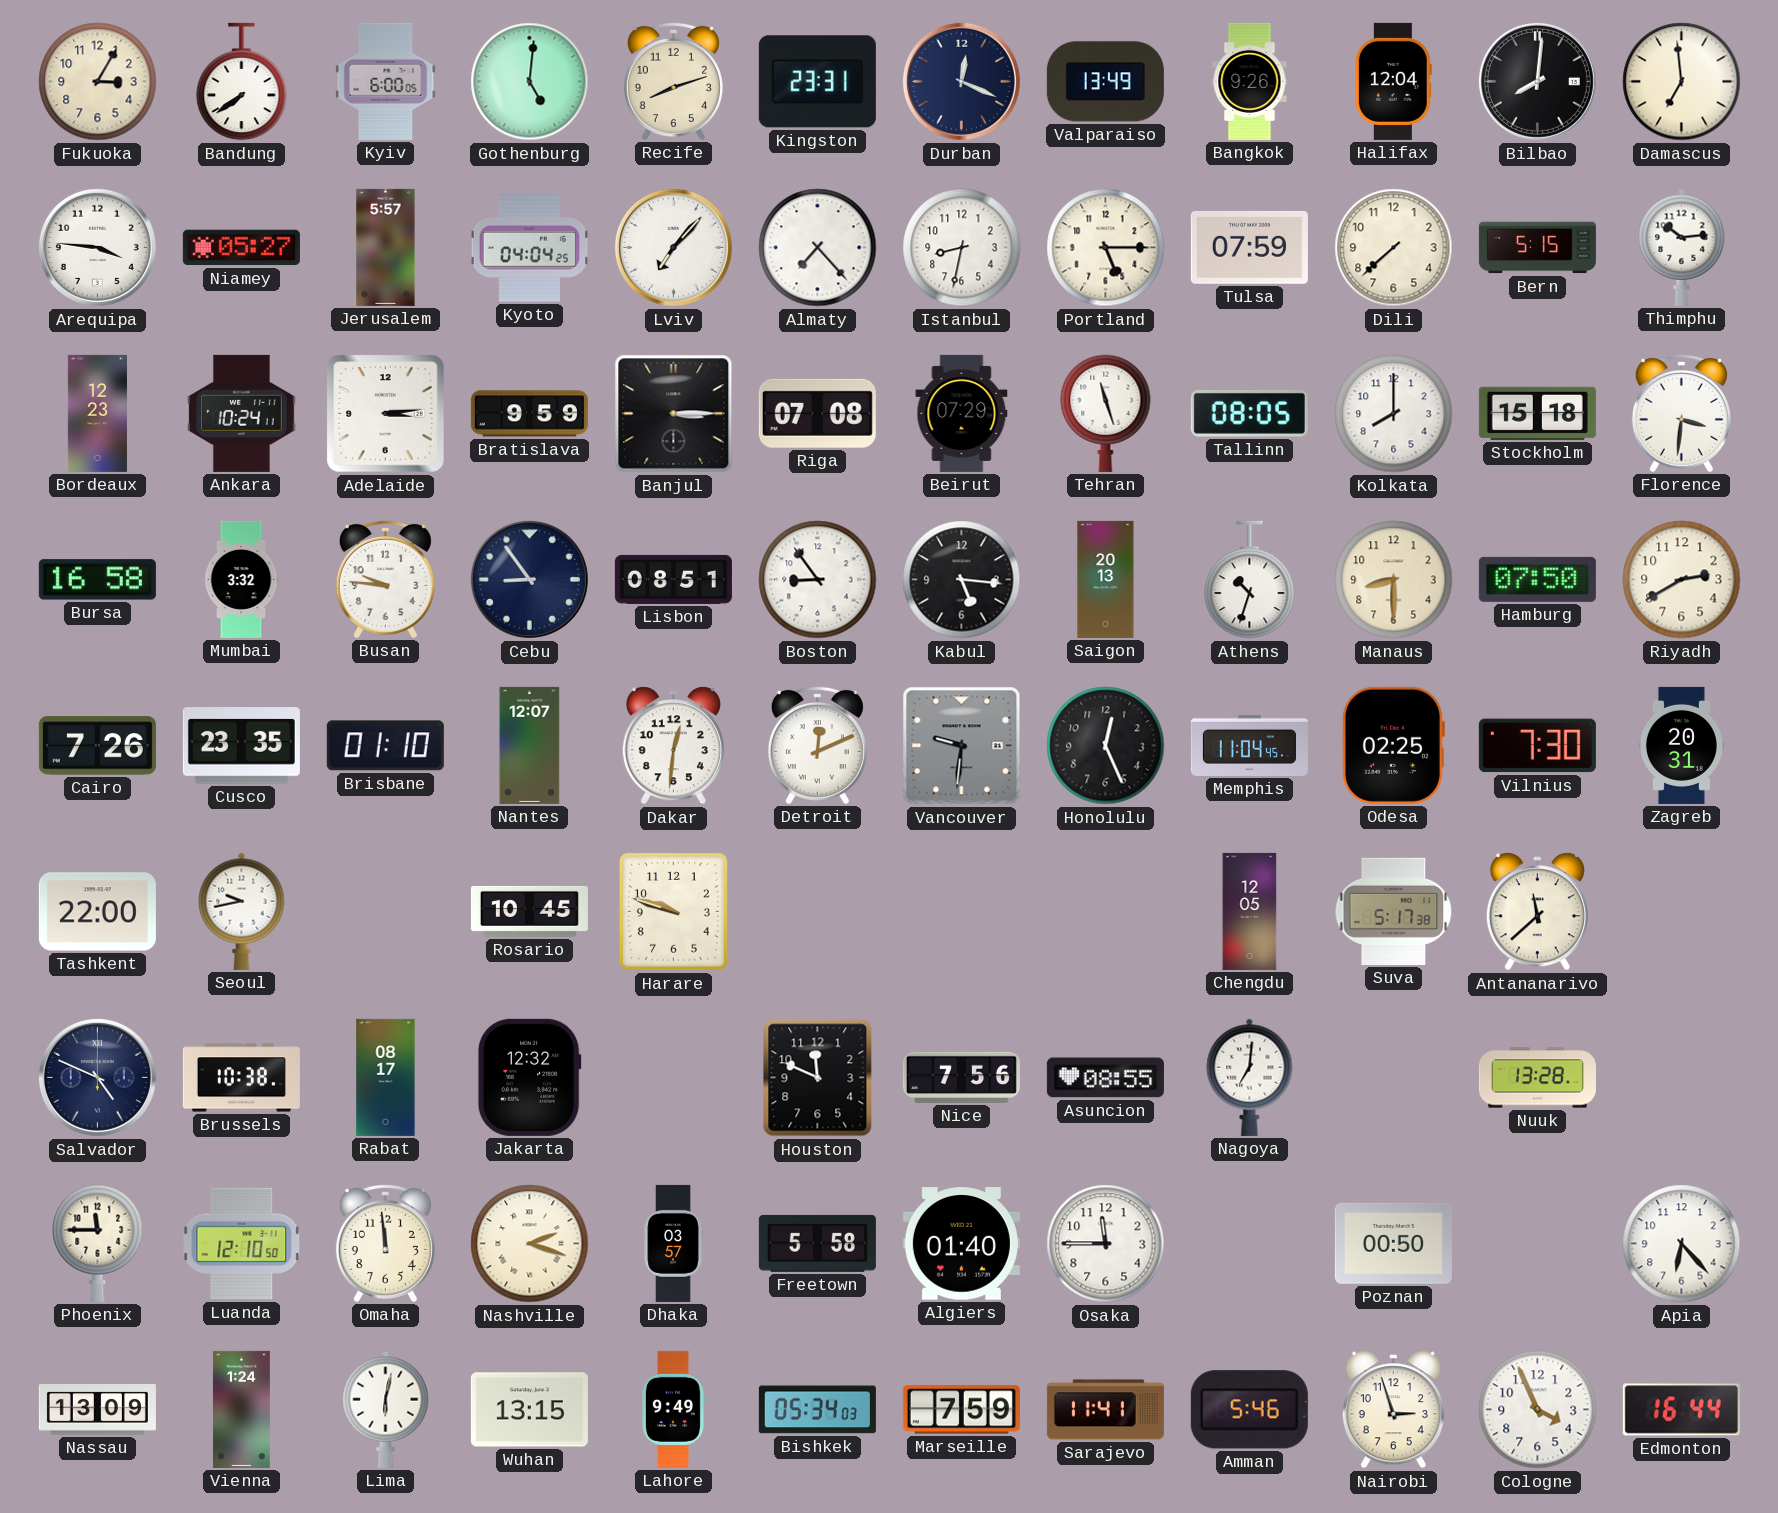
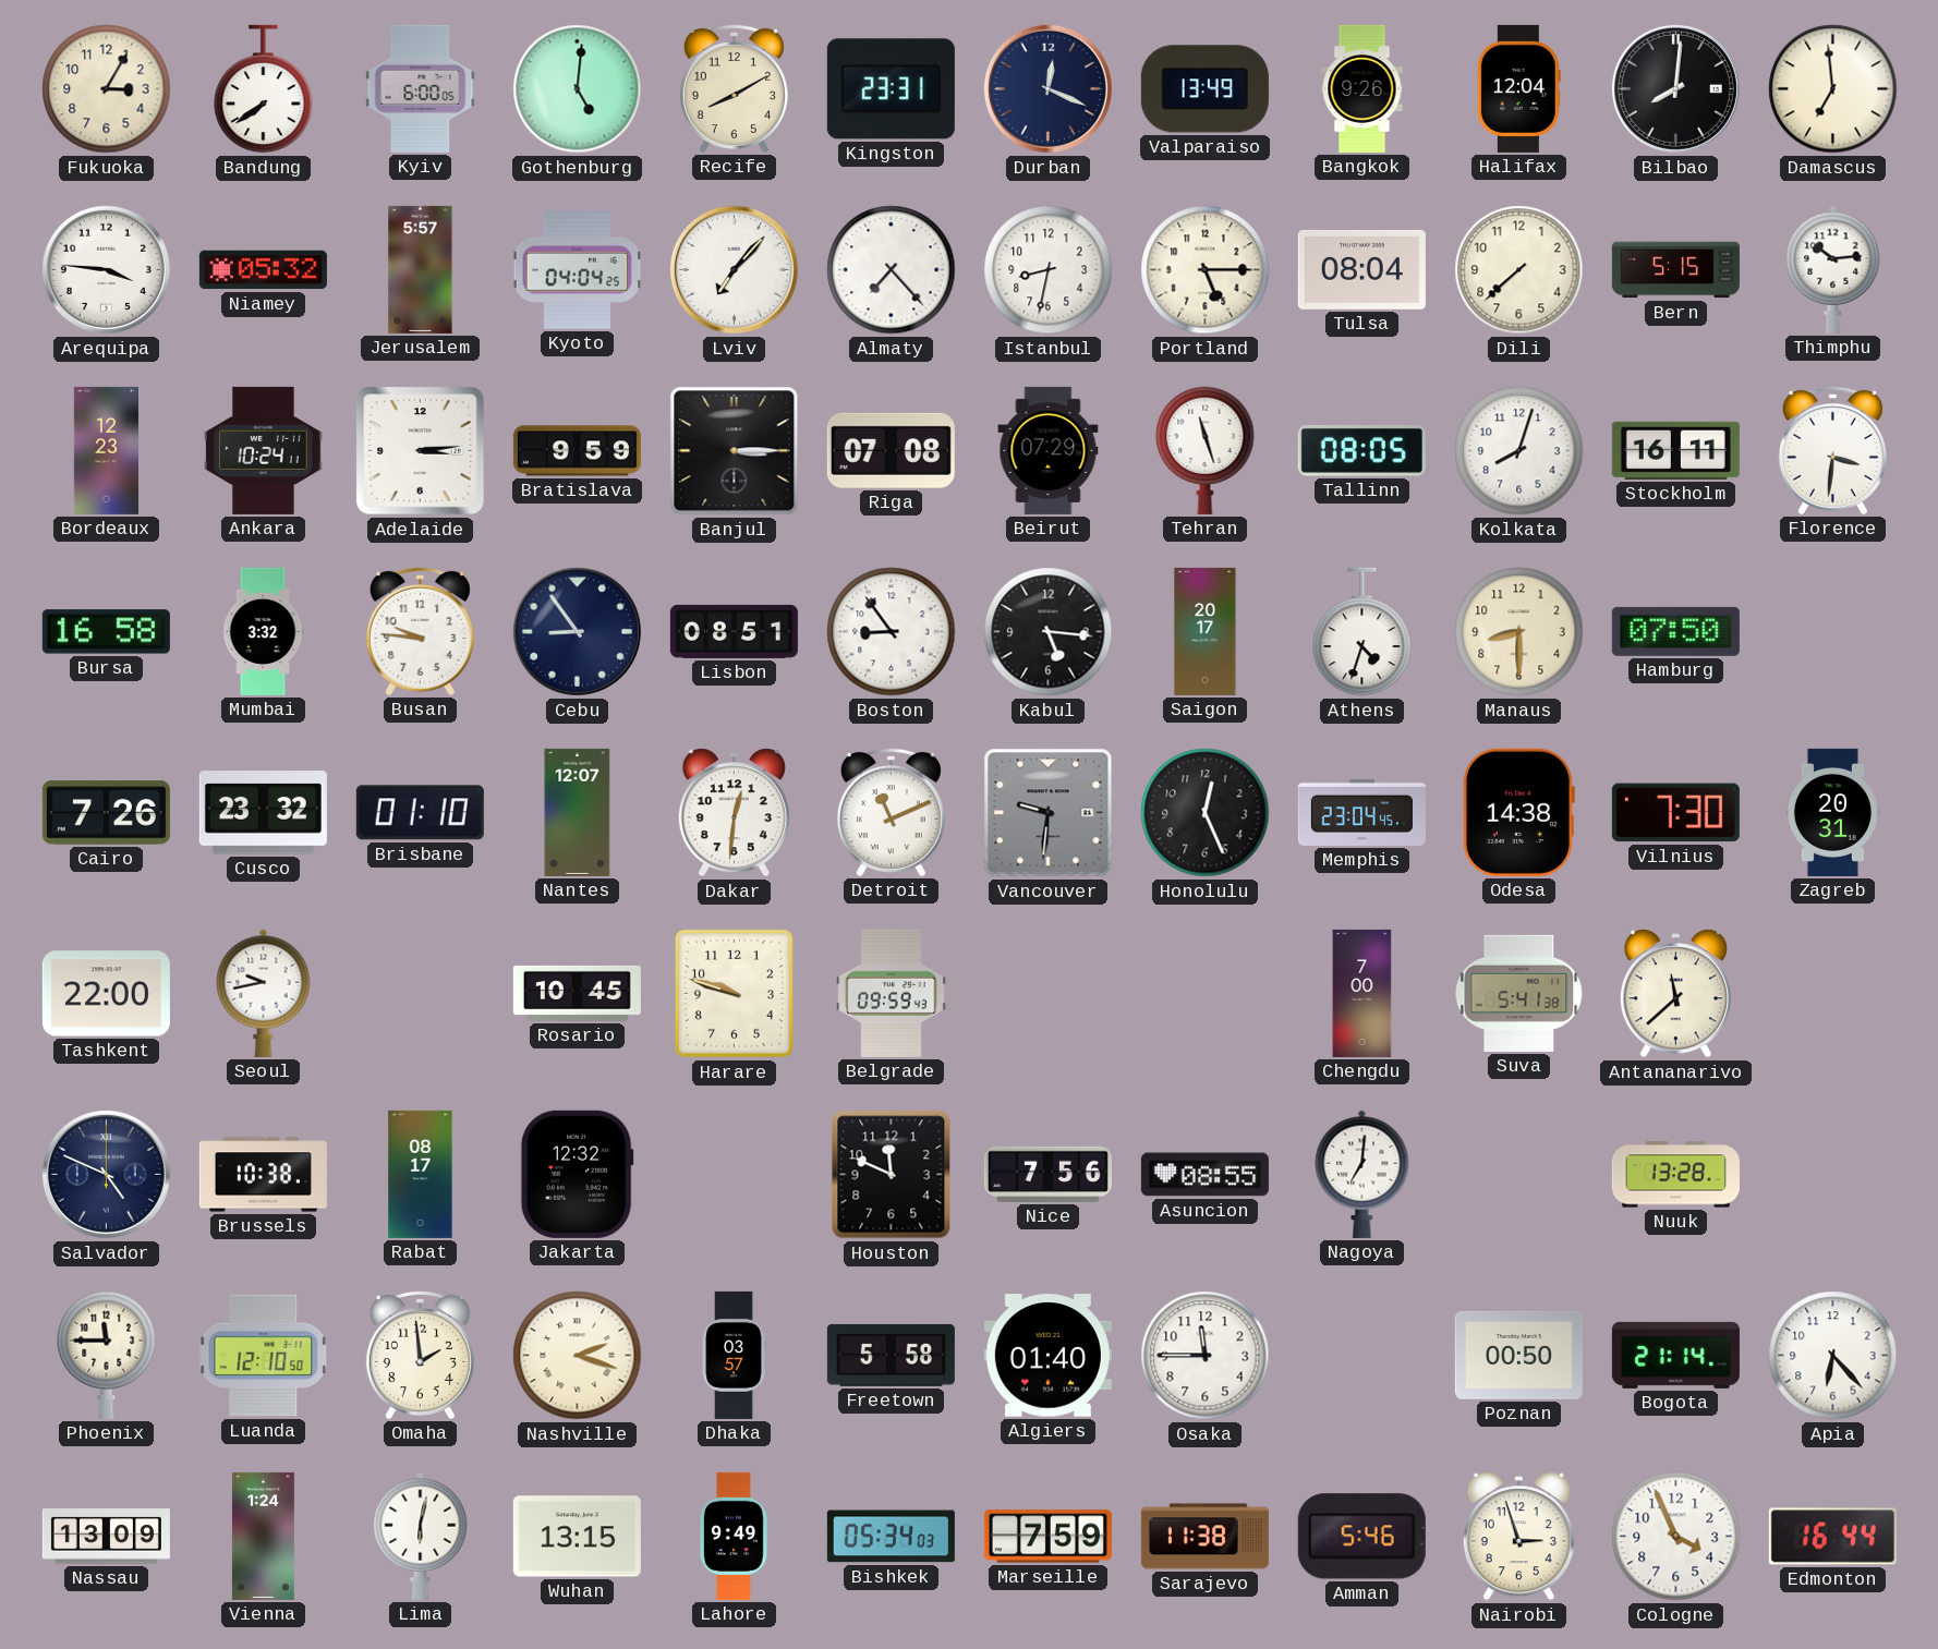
Recife: 8:12 -> 8:10 (734, 88)
Niamey: 05:27 -> 05:32 (263, 270)
Tulsa: 07:59 -> 08:04 (1361, 269)
Kolkata: 8:00 -> 8:03 (1519, 451)
Stockholm: 15:18 -> 16:11 (1675, 450)
Saigon: 20:13 -> 20:17 (1206, 631)
Athens: 10:33 -> 4:33 (1362, 632)
Riyadh: 2:40 -> none (1682, 580)
Cusco: 23:35 -> 23:32 (263, 813)
Detroit: 12:11 -> 11:11 (891, 812)
Memphis: 11:04 -> 23:04 (1361, 812)
Odesa: 02:25 -> 14:38 (1518, 812)
Belgrade: none -> 09:59 (892, 993)
Chengdu: 12:05 -> 7:00 (1362, 993)
Suva: 5:17 -> 5:41 (1519, 993)
Omaha: 11:59 -> 1:59 (420, 1355)
Bogota: none -> 21:14 (1675, 1355)
Sarajevo: 11:41 -> 11:38 (1204, 1537)
